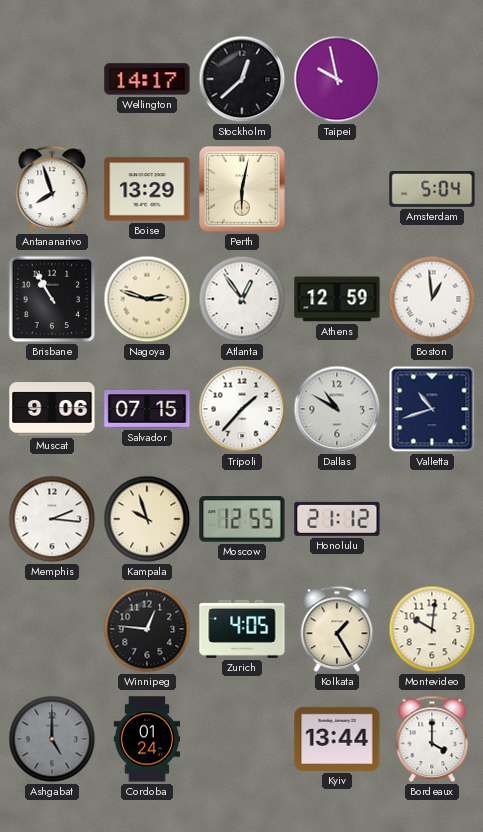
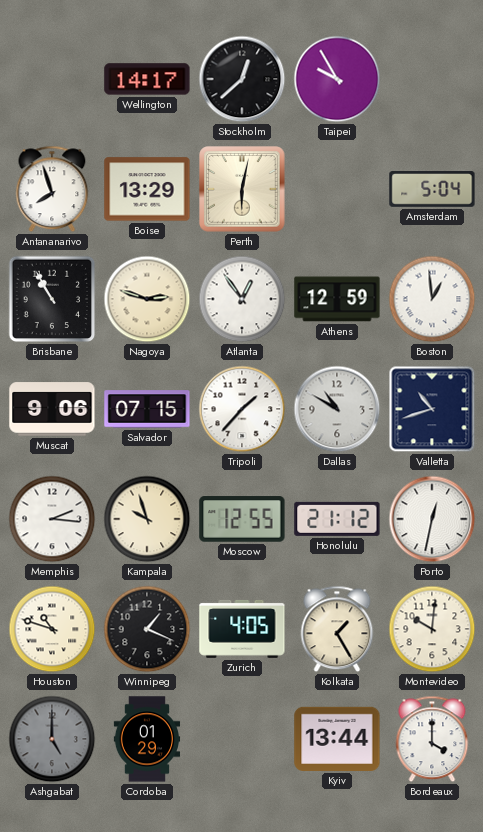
Taipei: 9:58 -> 9:55 (337, 79)
Porto: none -> 12:32 (432, 519)
Houston: none -> 10:48 (52, 629)
Winnipeg: 12:46 -> 1:19 (147, 629)
Cordoba: 01:24 -> 01:29 (147, 739)
